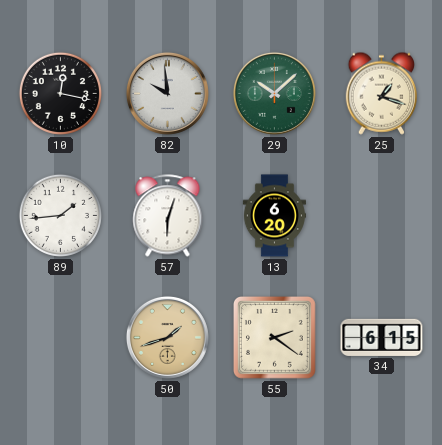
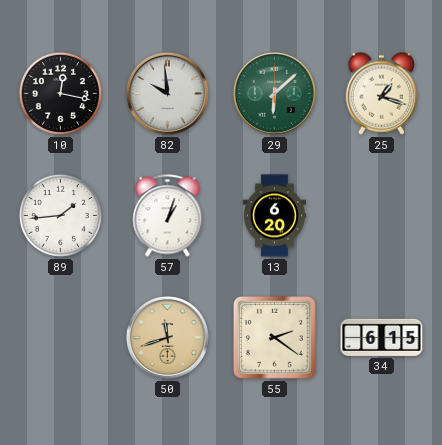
29: 10:08 -> 6:08 (274, 93)
57: 6:03 -> 1:03 (168, 216)
50: 1:42 -> 11:42 (167, 337)
